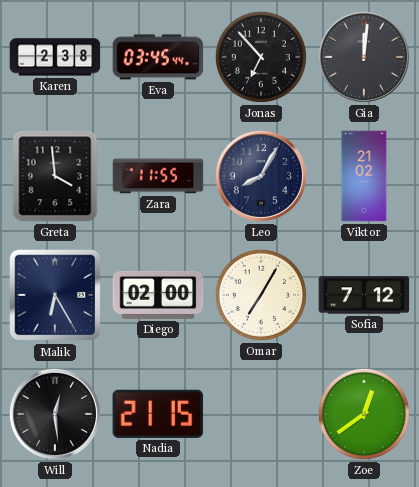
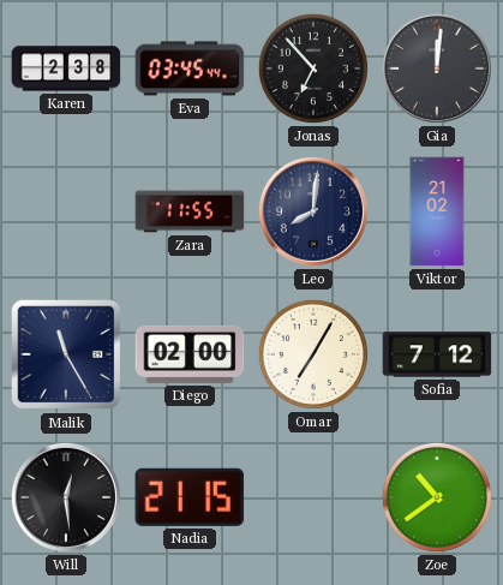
Greta: 3:59 -> none (55, 176)
Leo: 8:05 -> 8:01 (313, 211)
Malik: 6:25 -> 11:25 (66, 354)
Zoe: 12:39 -> 10:39 (437, 497)
